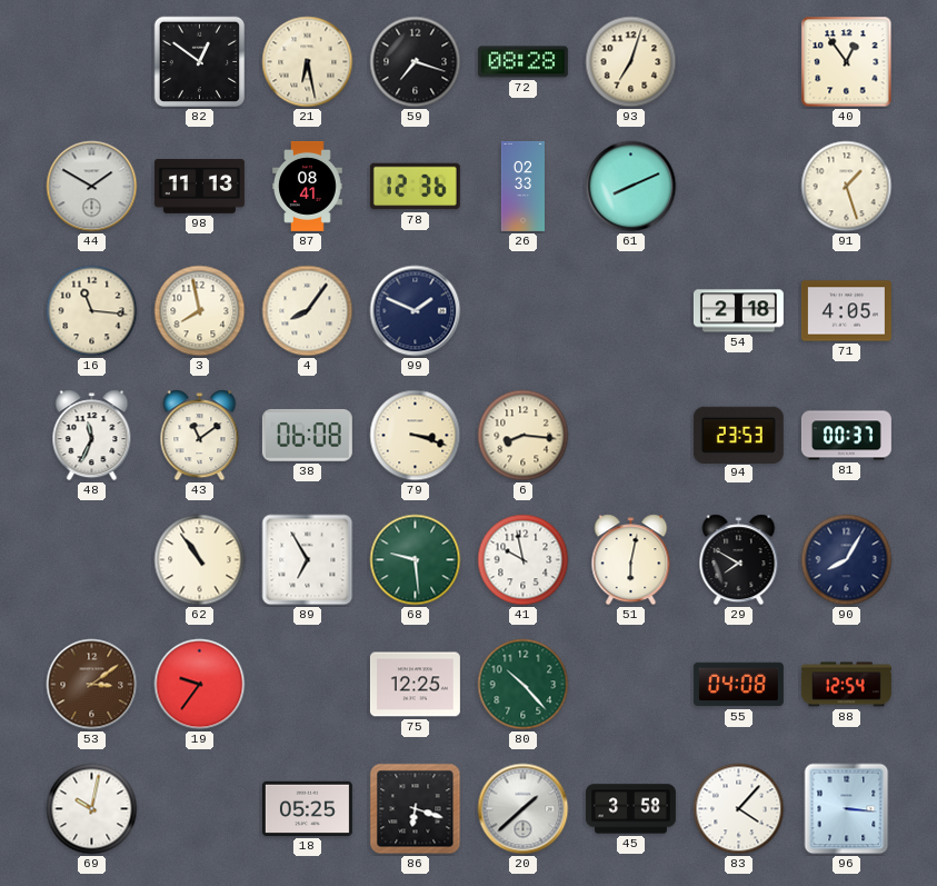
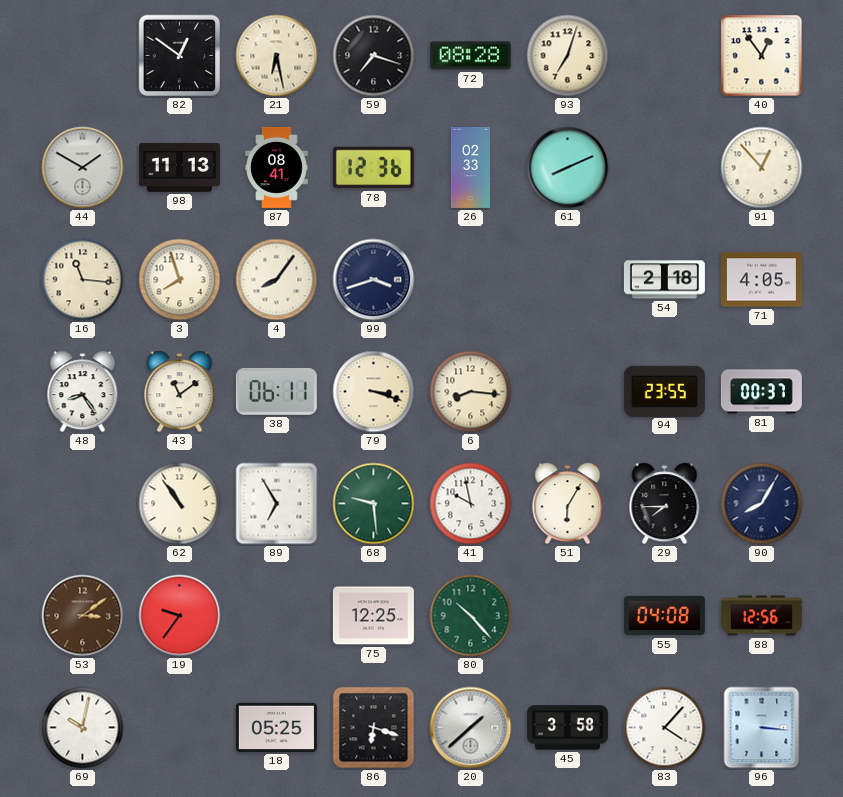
91: 1:27 -> 12:53 (762, 168)
3: 7:58 -> 7:57 (180, 280)
99: 1:49 -> 3:42 (374, 280)
48: 11:34 -> 8:24 (83, 392)
38: 06:08 -> 06:11 (276, 391)
94: 23:53 -> 23:55 (664, 391)
51: 6:02 -> 6:05 (568, 504)
29: 7:50 -> 7:45 (665, 504)
88: 12:54 -> 12:56 (761, 616)
